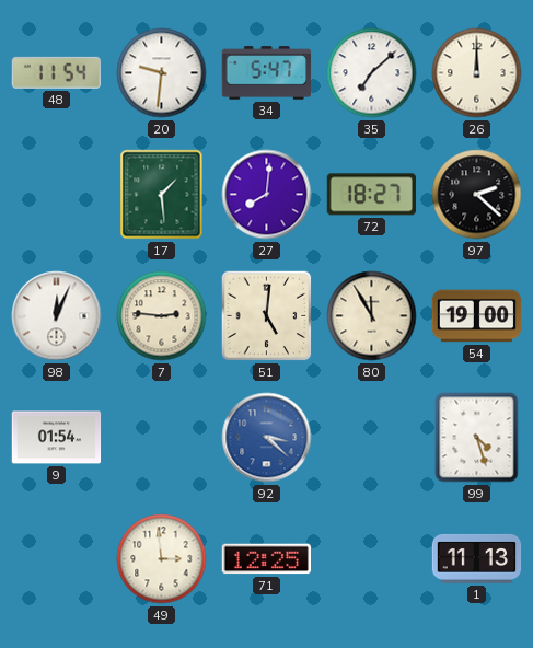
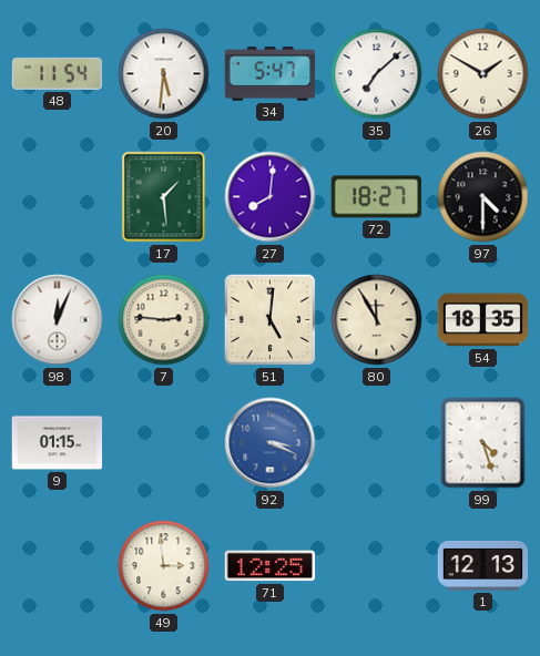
20: 9:31 -> 5:31 (164, 74)
26: 12:00 -> 1:50 (483, 74)
97: 2:22 -> 4:30 (483, 197)
54: 19:00 -> 18:35 (483, 320)
9: 01:54 -> 01:15 (58, 443)
92: 3:22 -> 3:19 (271, 443)
1: 11:13 -> 12:13 (483, 565)
